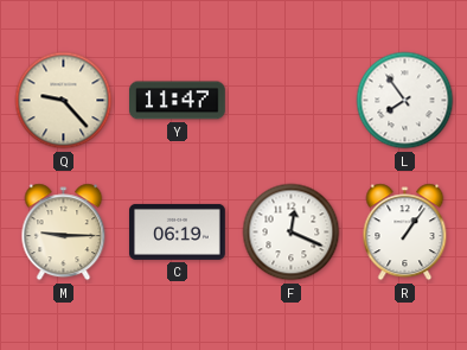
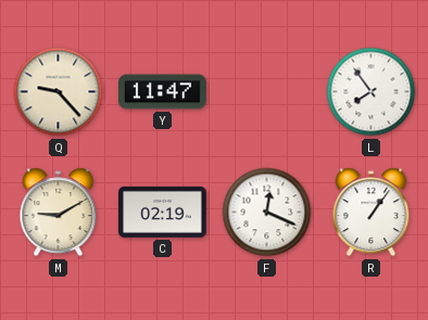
M: 9:15 -> 9:10 (59, 213)
C: 06:19 -> 02:19 (163, 212)
